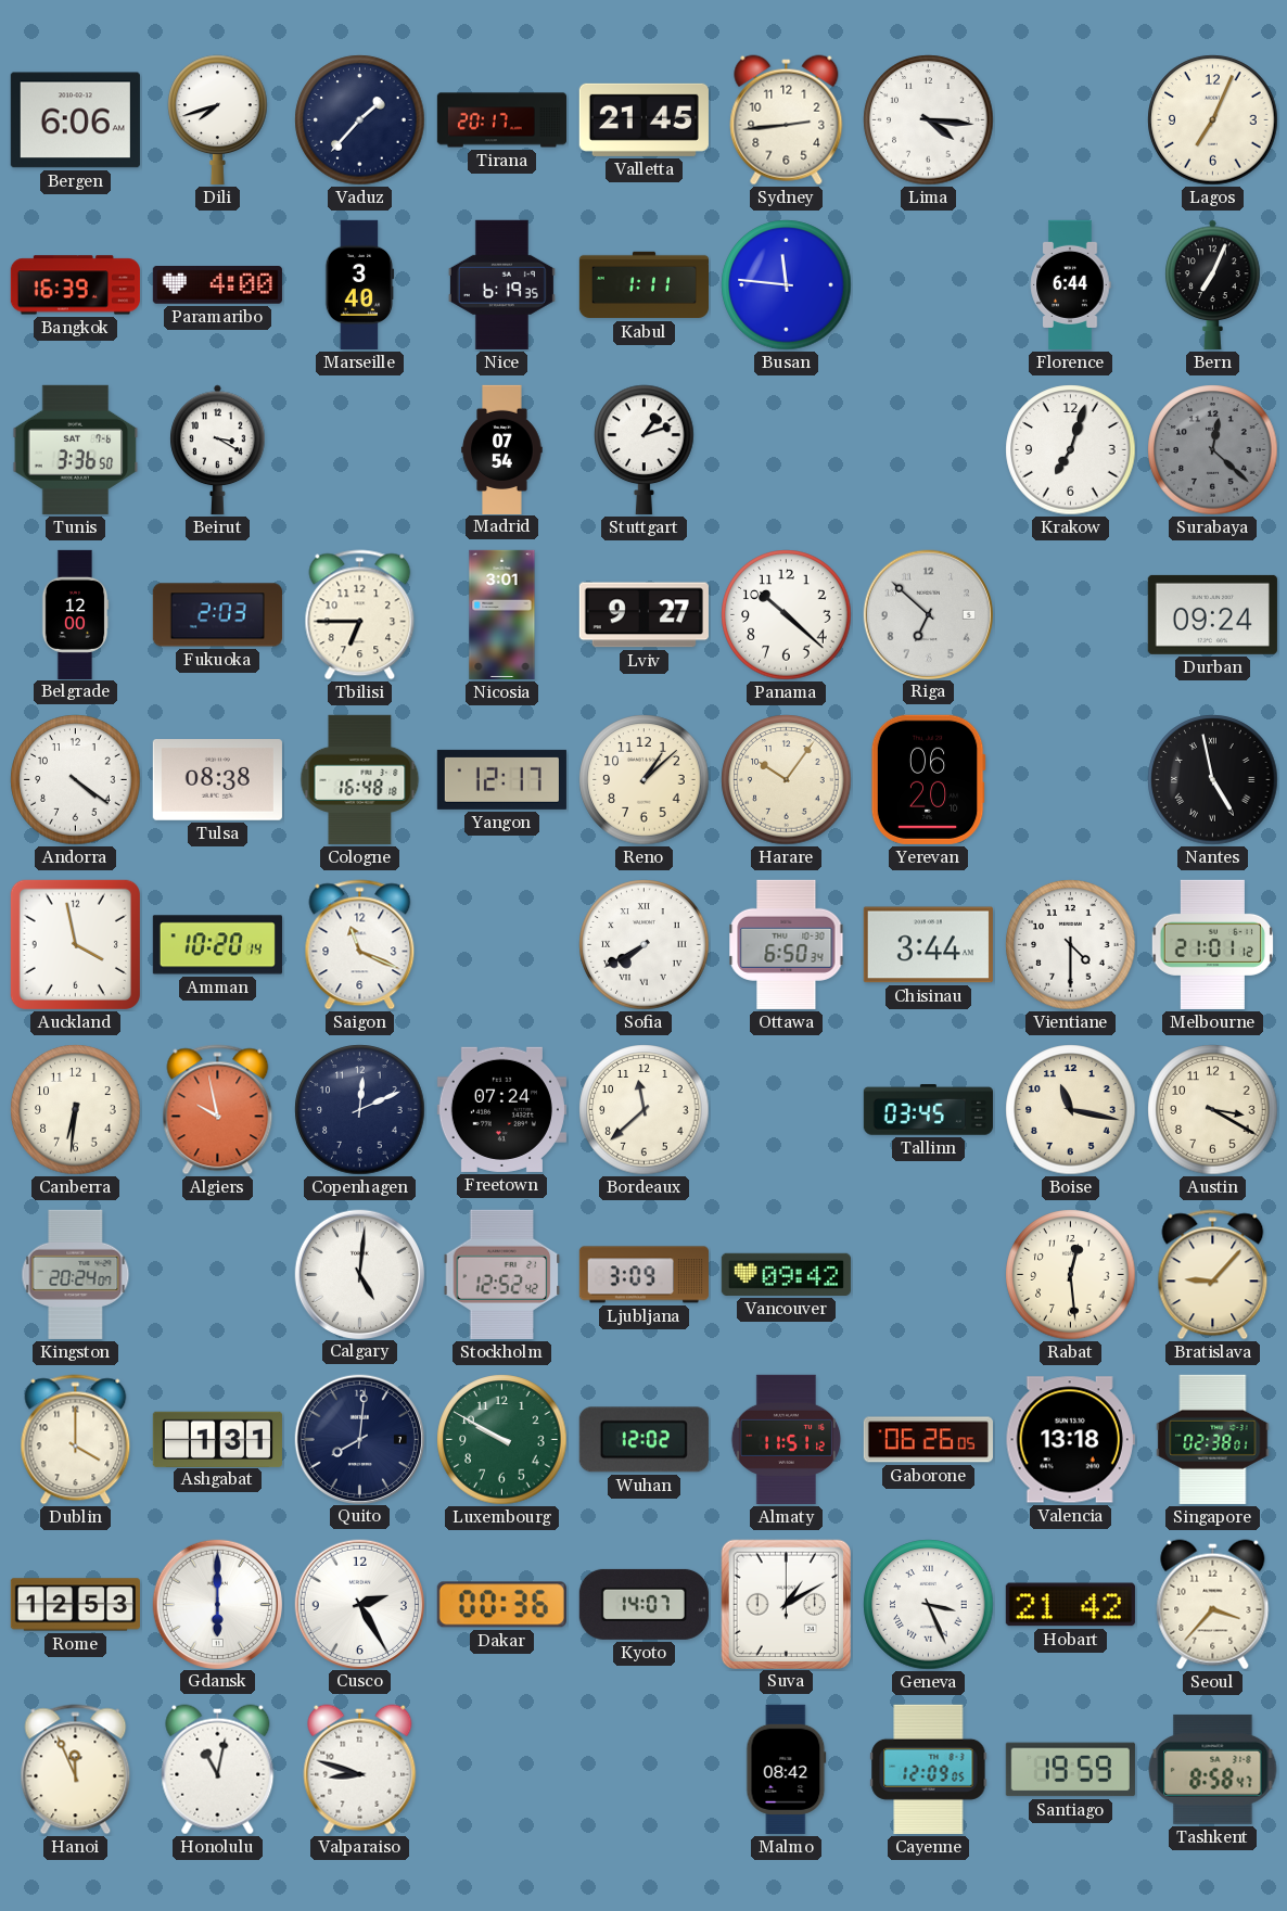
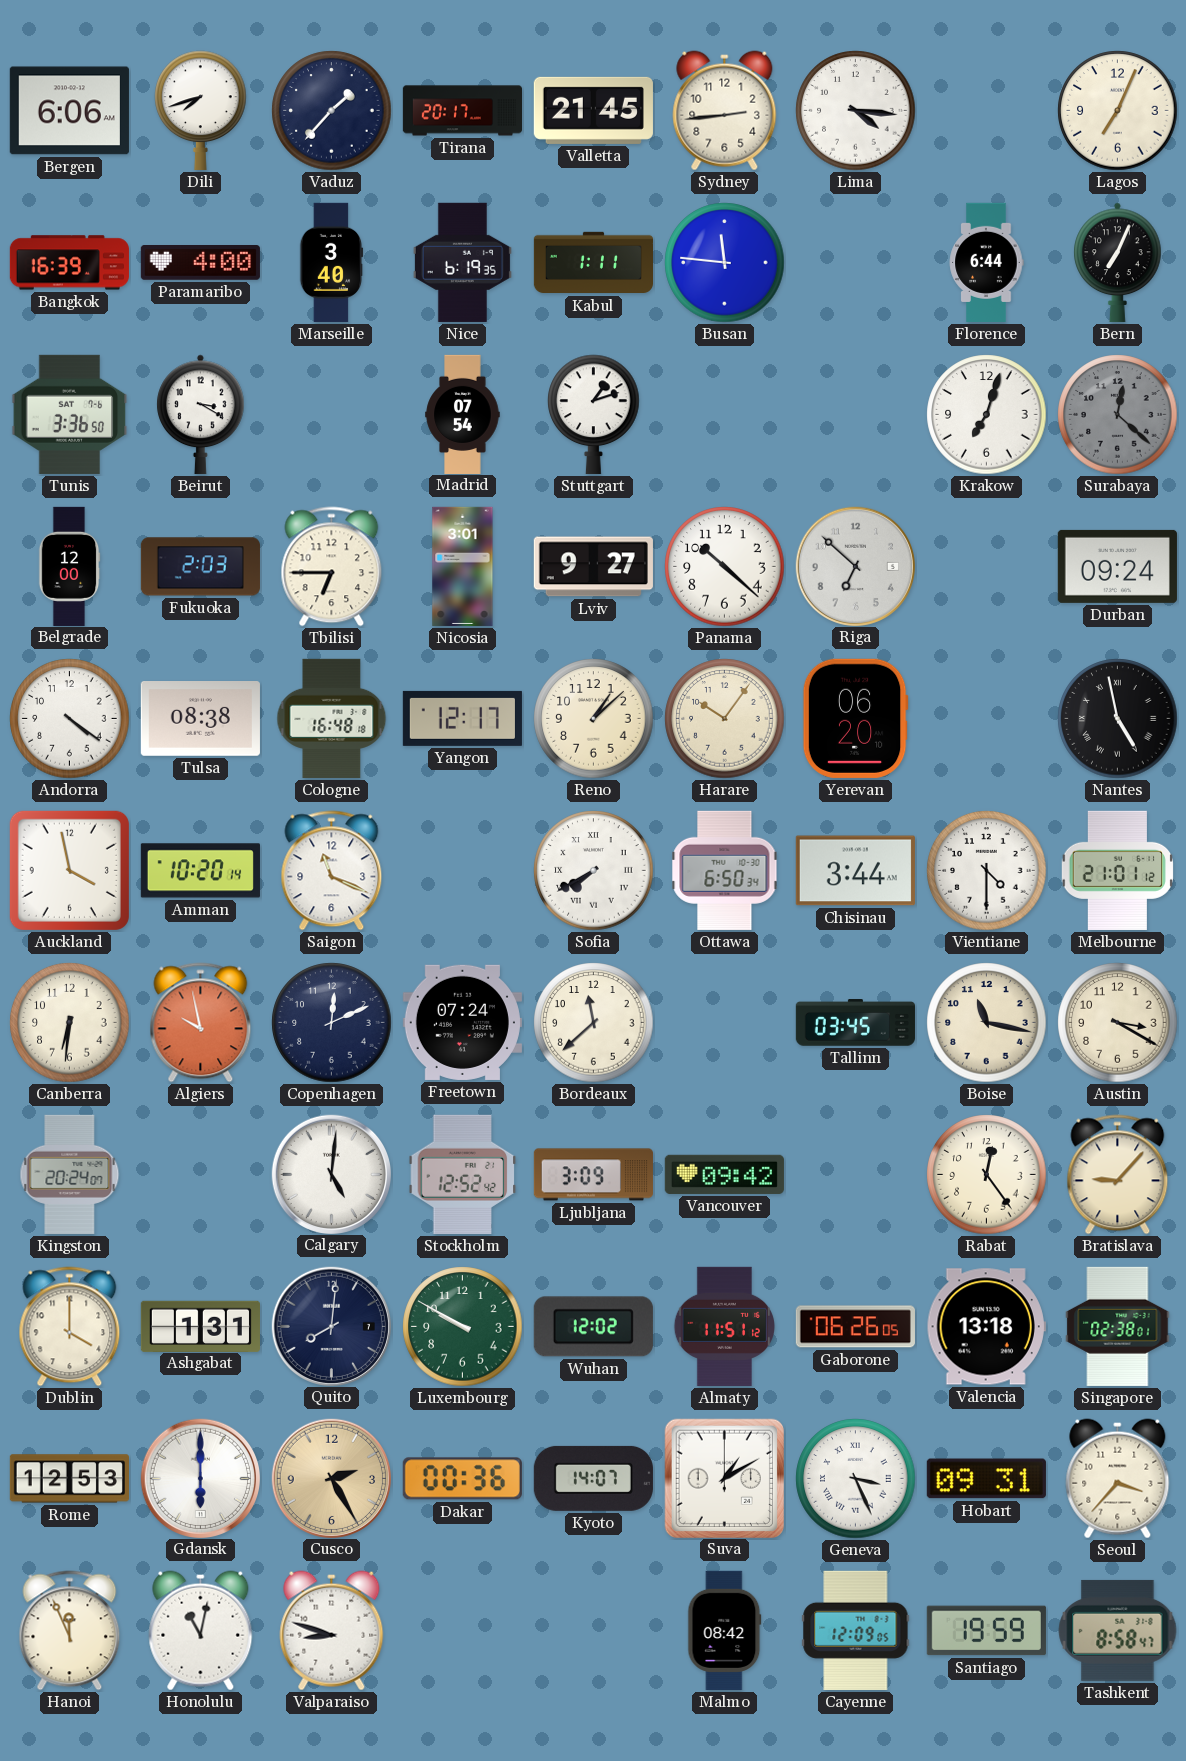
Rabat: 12:29 -> 12:24 (987, 1175)
Cusco dial: white -> champagne (331, 1478)
Hobart: 21:42 -> 09:31 (986, 1479)
